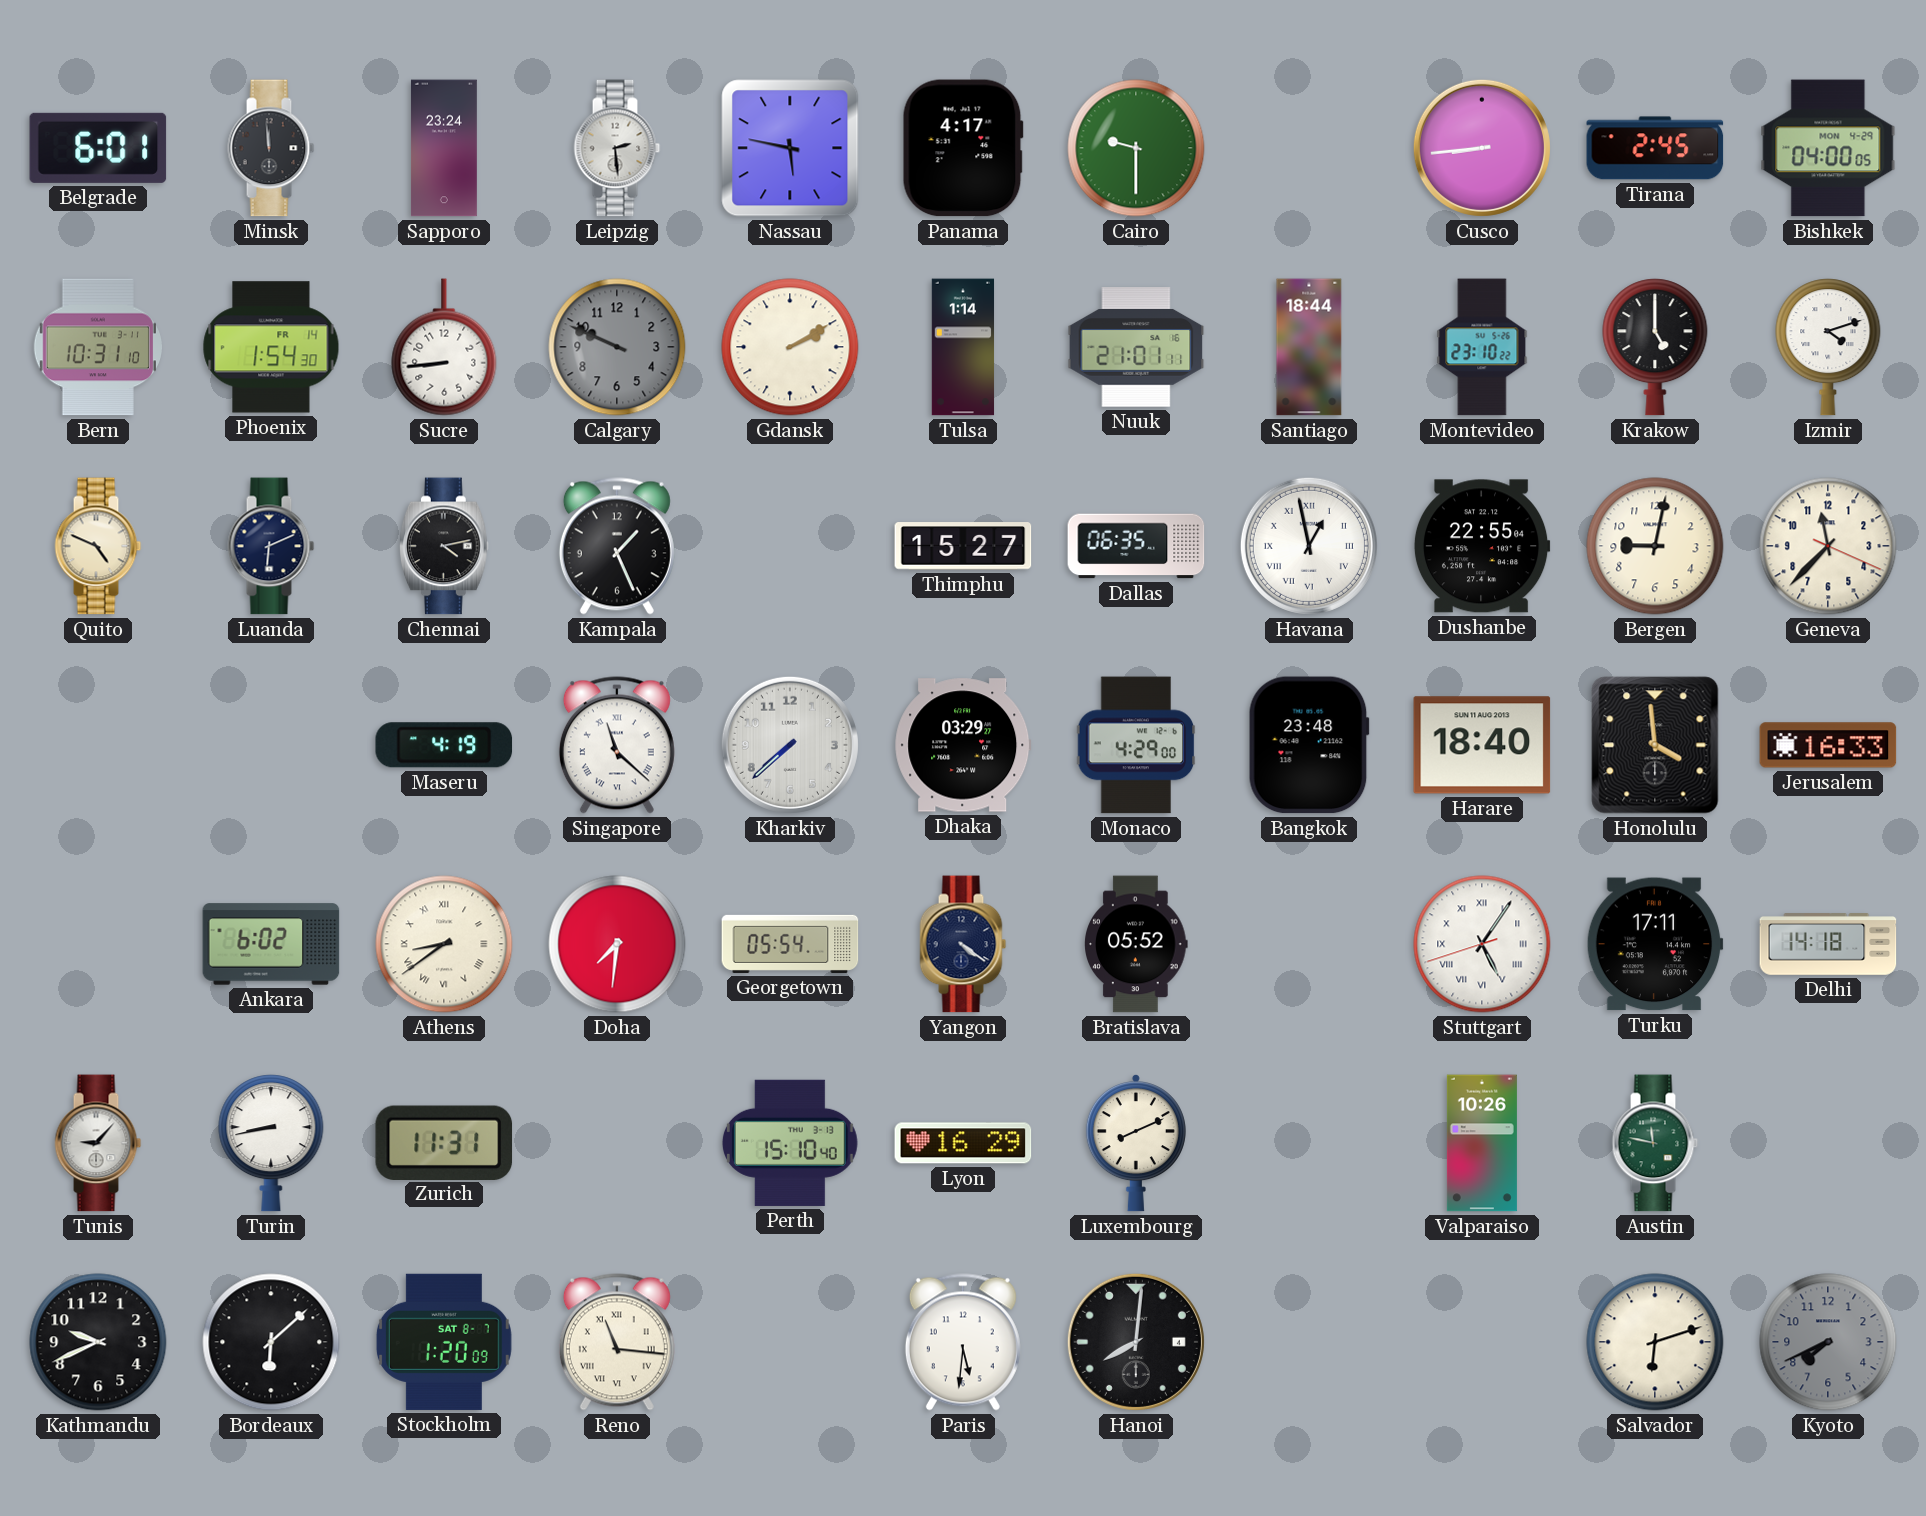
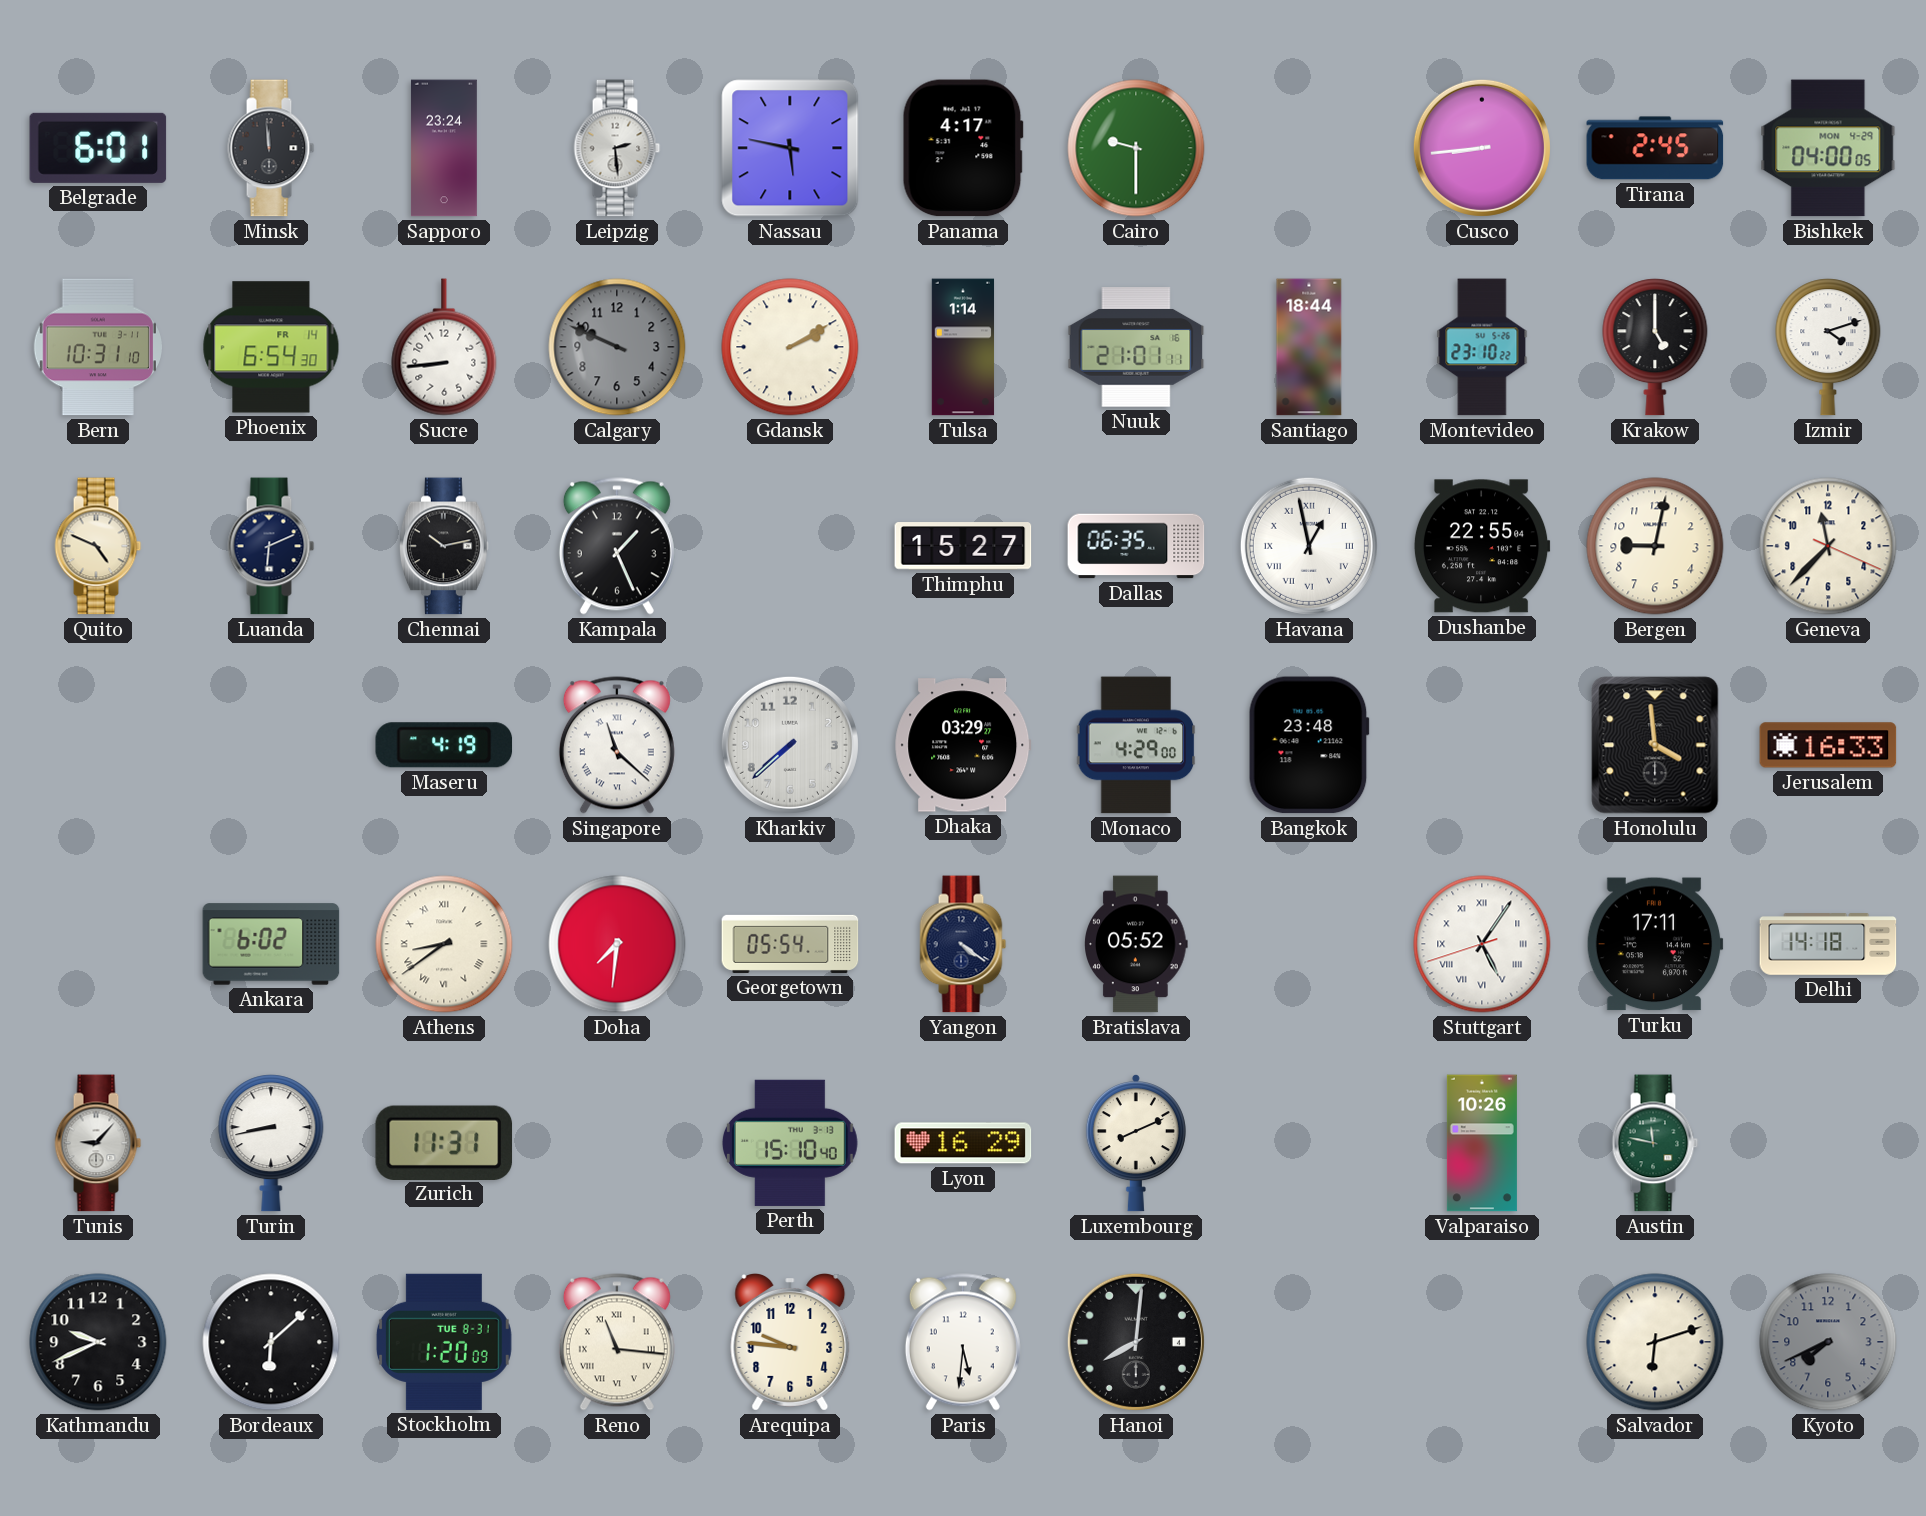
Phoenix: 1:54 -> 6:54 (271, 347)
Chennai: 4:13 -> 10:13 (445, 546)
Harare: 18:40 -> none (1482, 745)
Stockholm date: SAT 8-7 -> TUE 8-31 (444, 1342)
Arequipa: none -> 9:46 (790, 1343)
